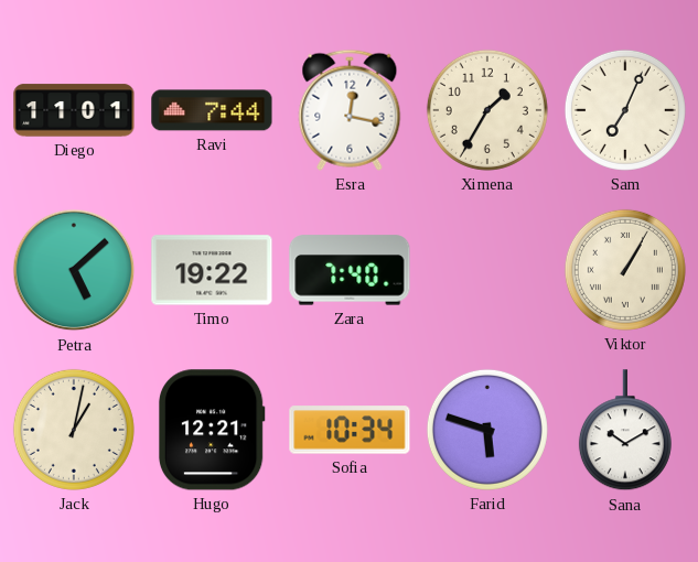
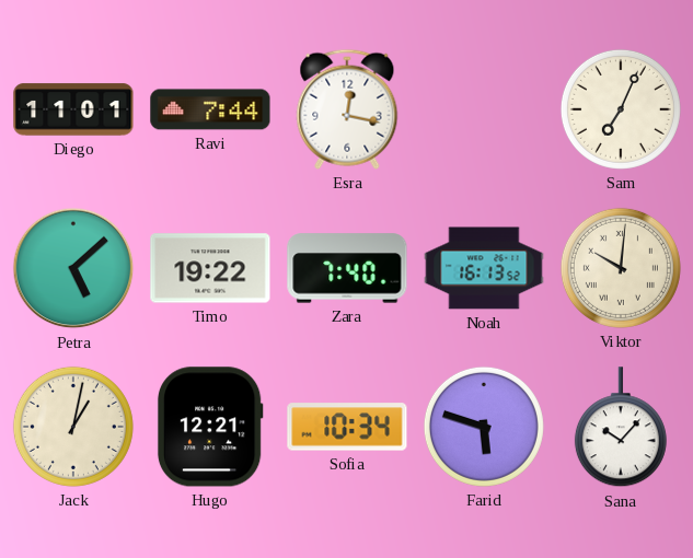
Ximena: 1:35 -> none (487, 110)
Noah: none -> 16:13 (484, 268)
Viktor: 1:05 -> 10:01 (621, 268)
Sana: 10:10 -> 10:07 (621, 428)
